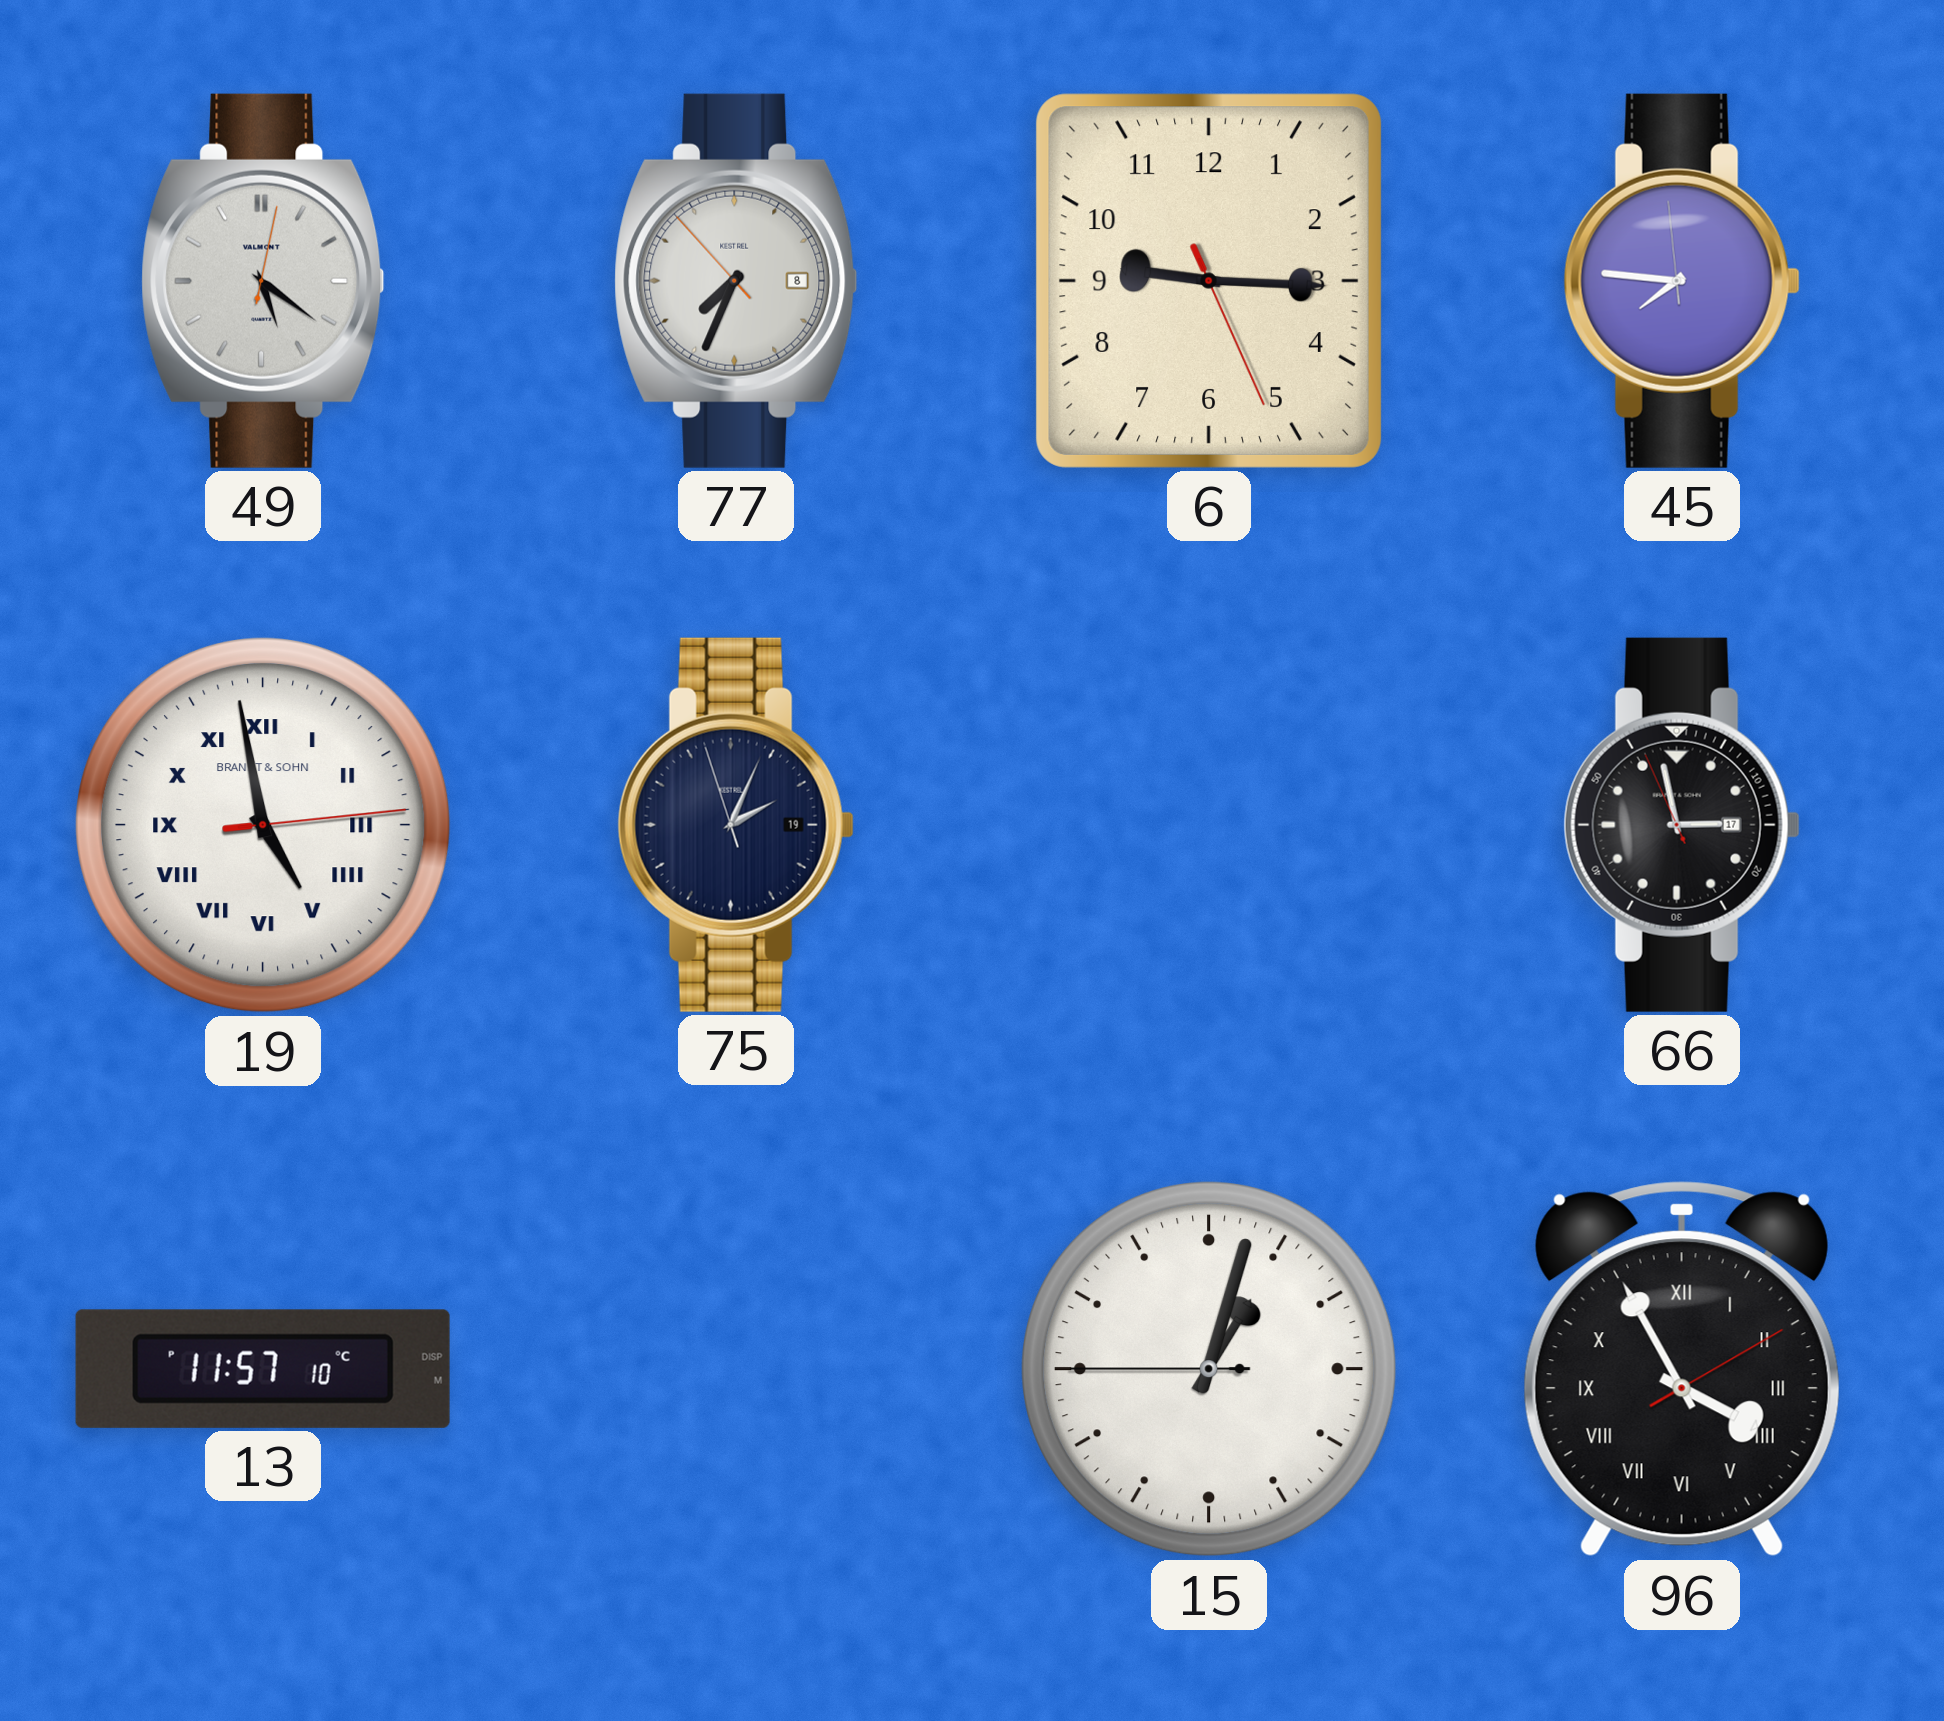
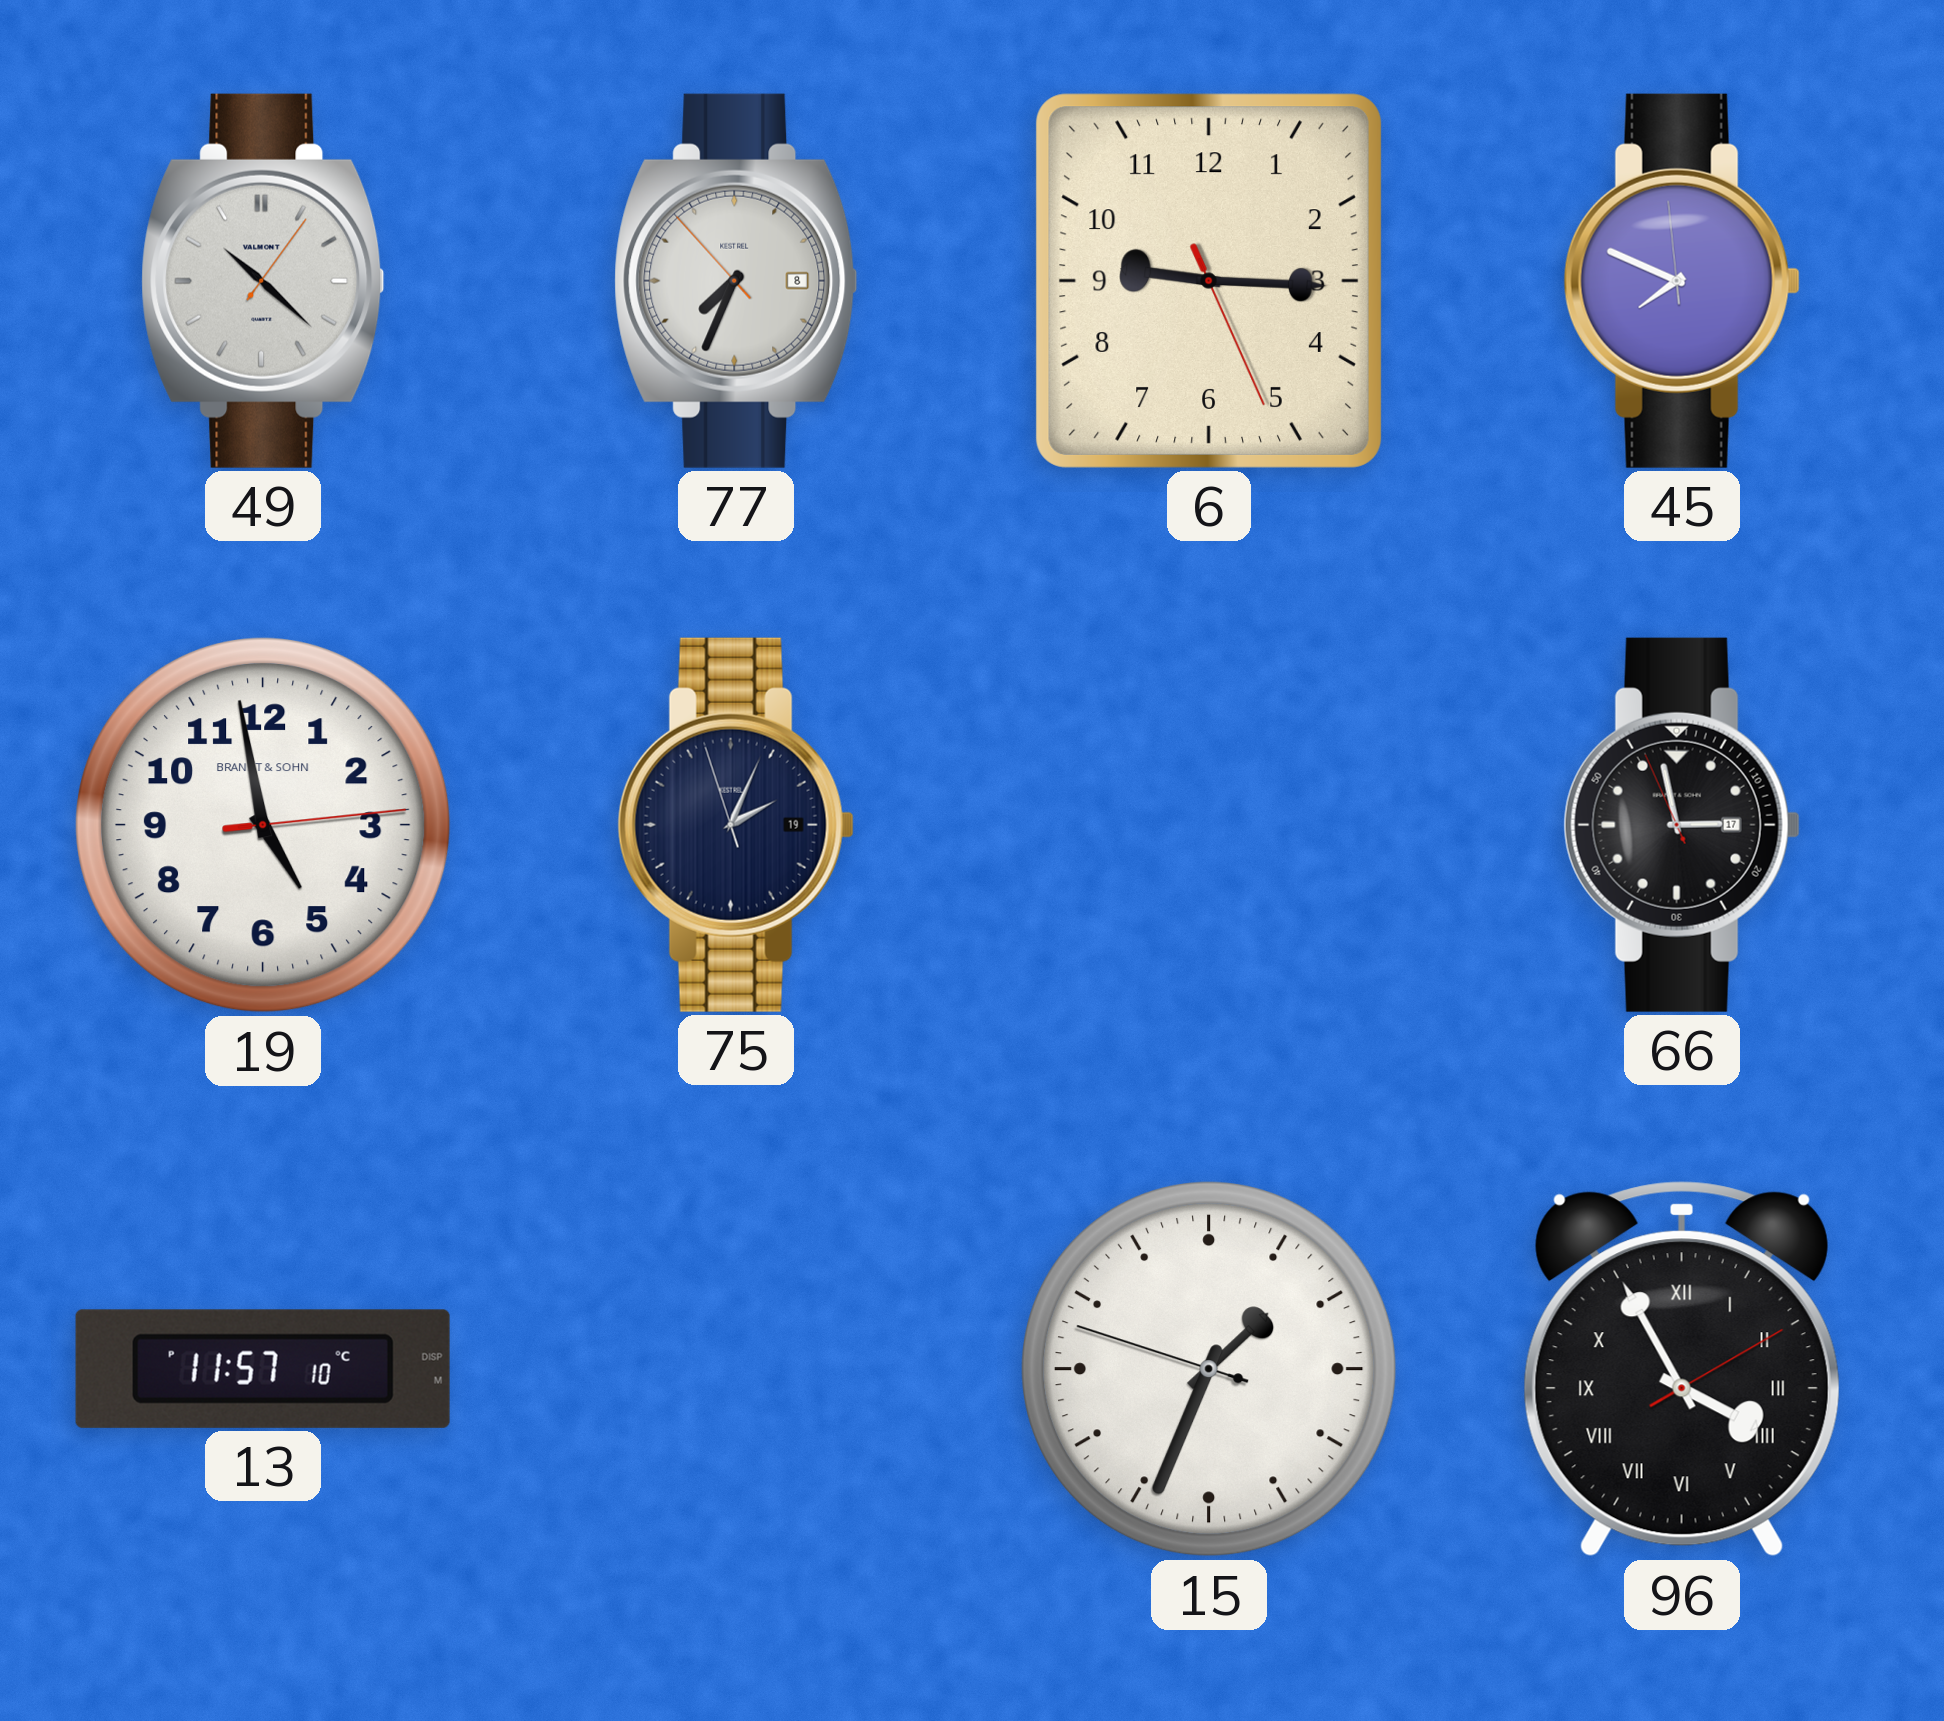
49: 5:21 -> 10:22 (263, 281)
45: 7:45 -> 7:48 (1682, 281)
19 numerals: Roman -> Arabic (263, 825)
15: 1:02 -> 1:33 (1209, 1369)
